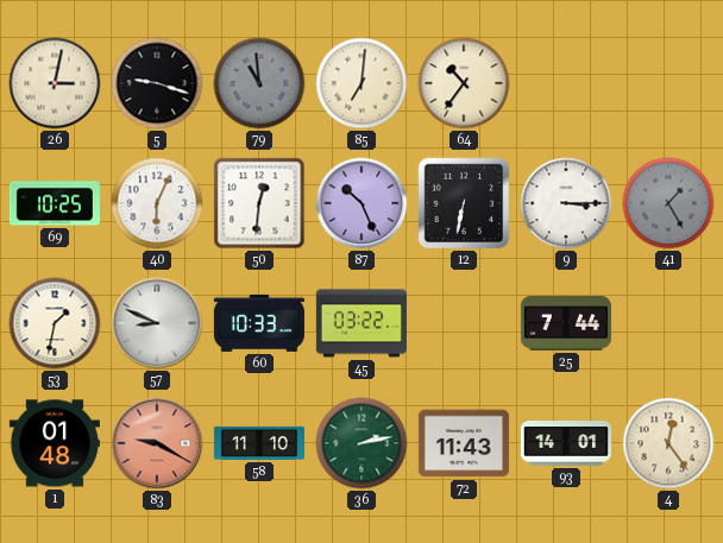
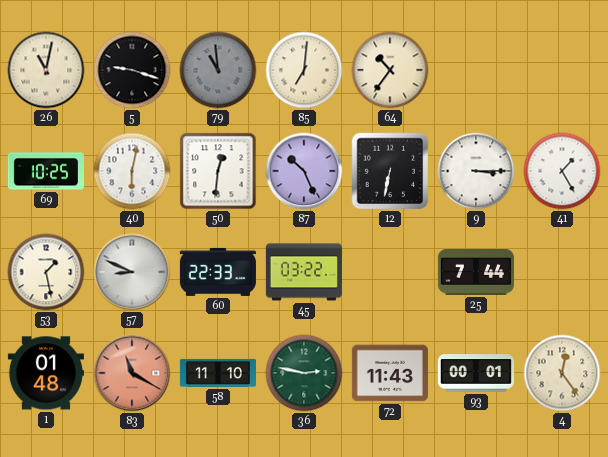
26: 3:02 -> 11:02 (46, 70)
40: 6:04 -> 6:02 (132, 171)
41 dial: grey -> white (562, 171)
53: 1:32 -> 1:28 (46, 272)
60: 10:33 -> 22:33 (218, 272)
83: 9:20 -> 11:20 (132, 373)
36: 2:13 -> 2:47 (304, 373)
93: 14:01 -> 00:01 (476, 373)
